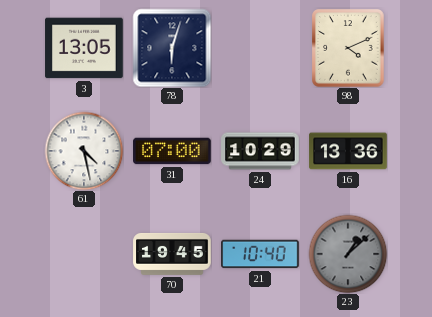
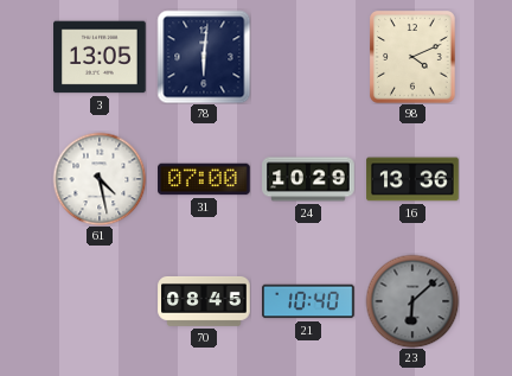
78: 6:03 -> 6:01 (204, 57)
70: 19:45 -> 08:45 (204, 301)
23: 1:08 -> 6:08 (412, 301)
